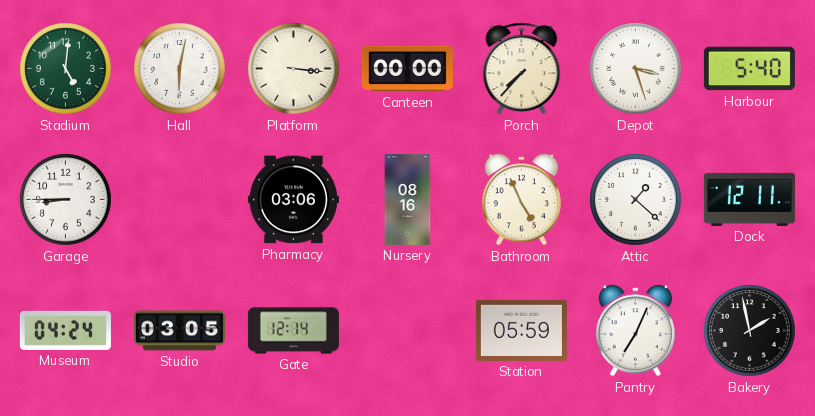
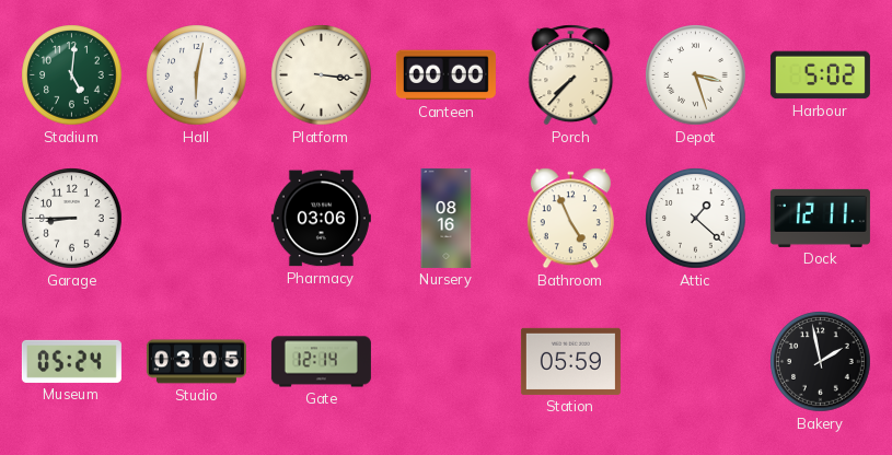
Harbour: 5:40 -> 5:02 (820, 75)
Museum: 04:24 -> 05:24 (71, 361)
Pantry: 7:04 -> none (635, 331)
